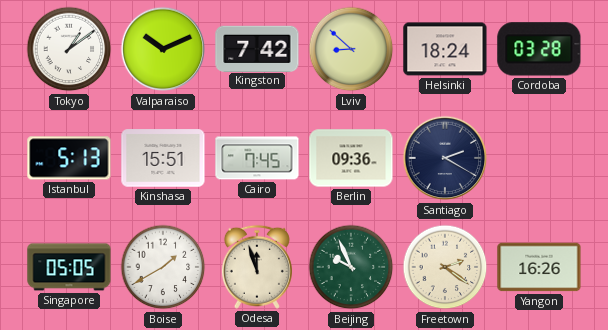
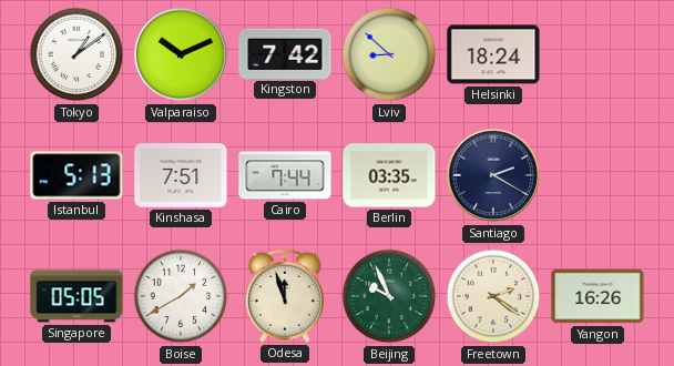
Cordoba: 03:28 -> none (539, 49)
Kinshasa: 15:51 -> 7:51 (181, 175)
Cairo: 7:45 -> 7:44 (285, 175)
Berlin: 09:36 -> 03:35 (389, 175)
